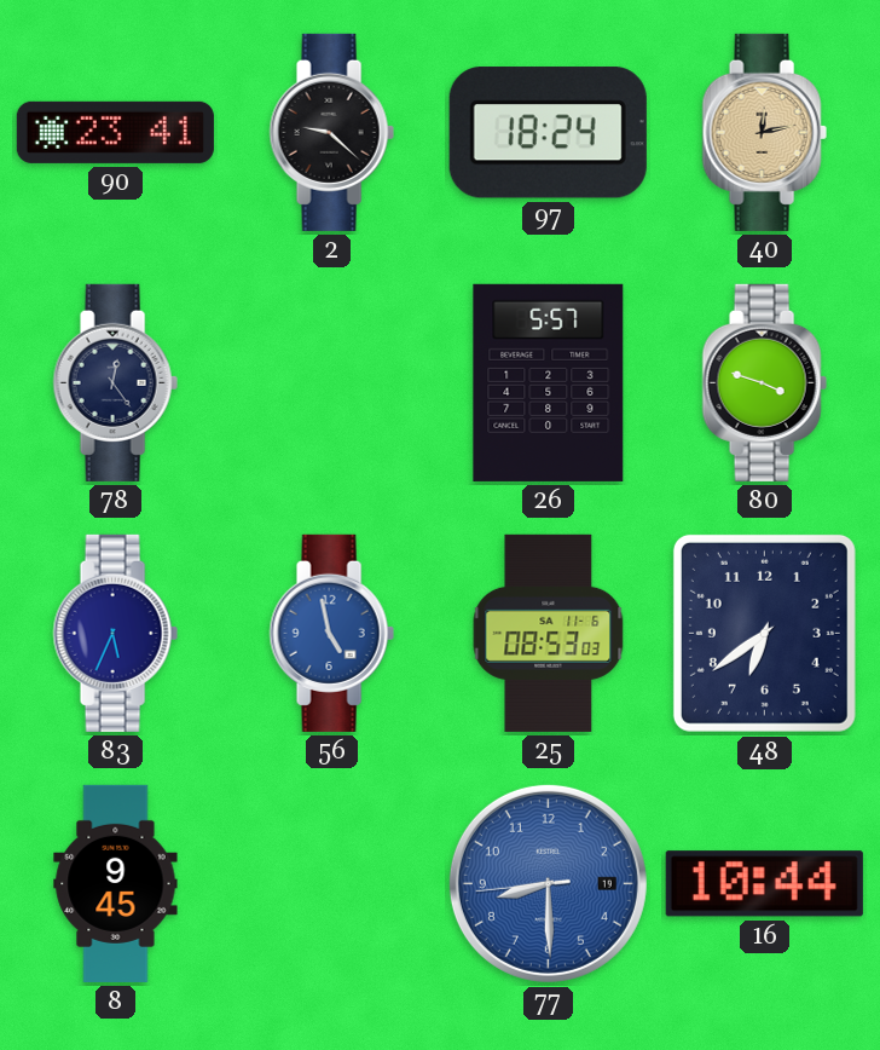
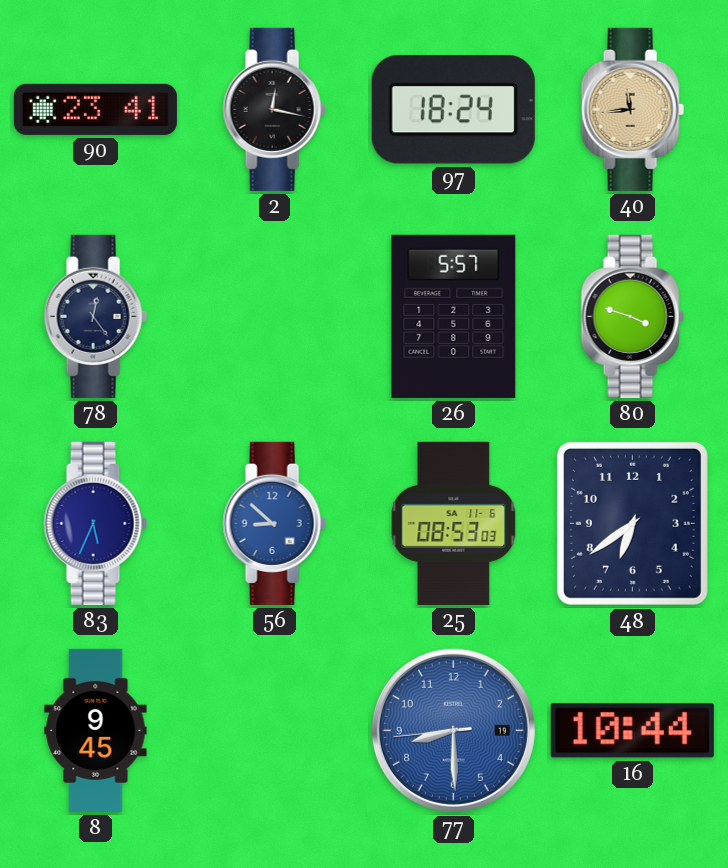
2: 9:22 -> 12:17 (274, 109)
40: 12:13 -> 11:44 (632, 109)
56: 4:58 -> 8:52 (274, 523)
